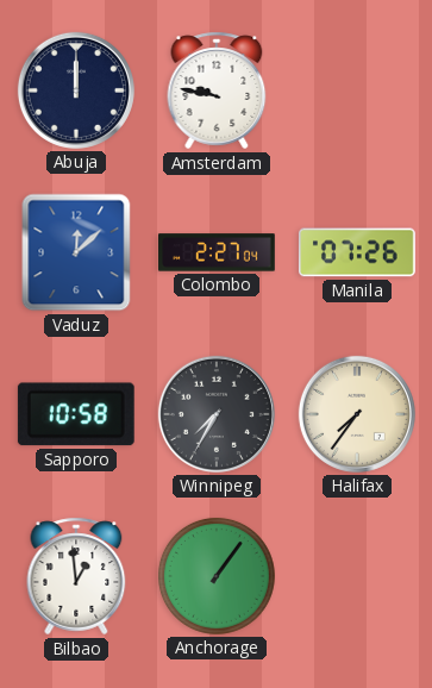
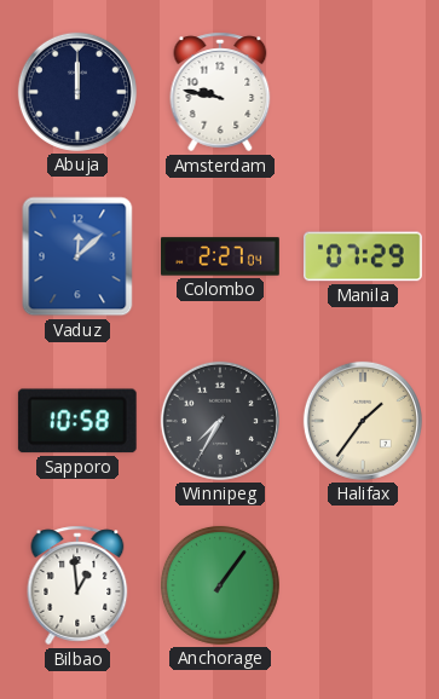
Manila: 07:26 -> 07:29 (364, 256)
Halifax: 7:36 -> 1:36 (363, 421)
